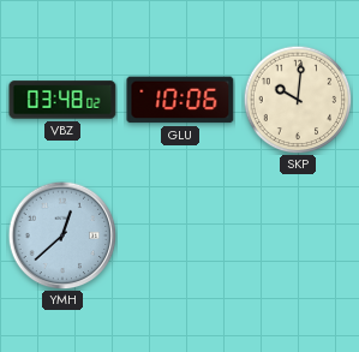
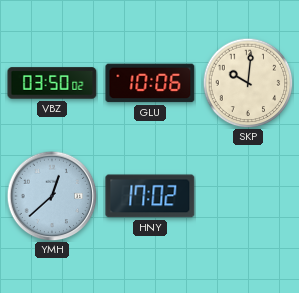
VBZ: 03:48 -> 03:50 (52, 83)
HNY: none -> 17:02 (150, 196)
